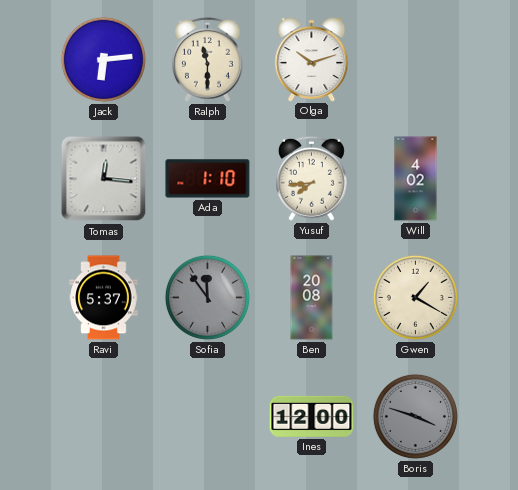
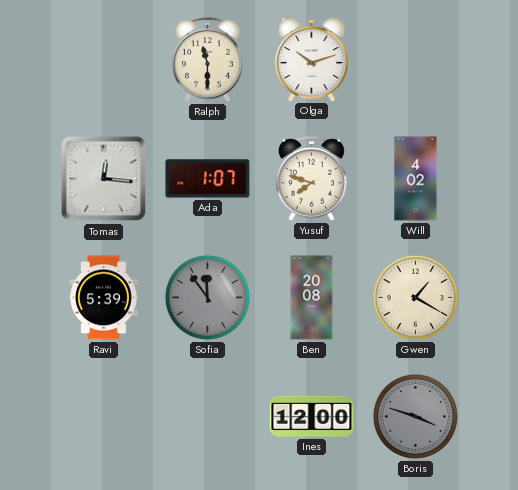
Jack: 6:14 -> none (103, 59)
Ada: 1:10 -> 1:07 (208, 179)
Yusuf: 7:44 -> 7:48 (311, 178)
Ravi: 5:37 -> 5:39 (104, 298)
